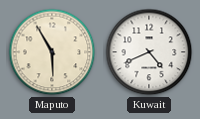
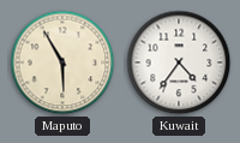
Kuwait: 4:41 -> 4:36 (179, 62)
